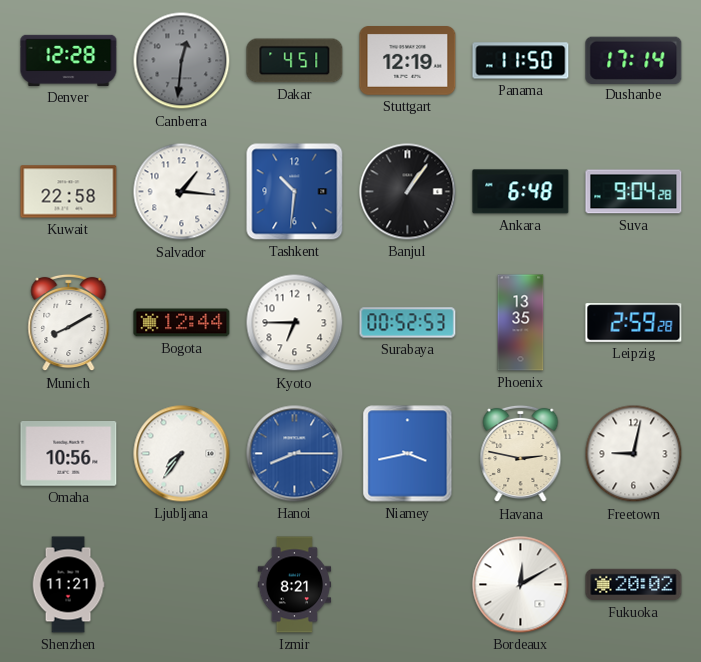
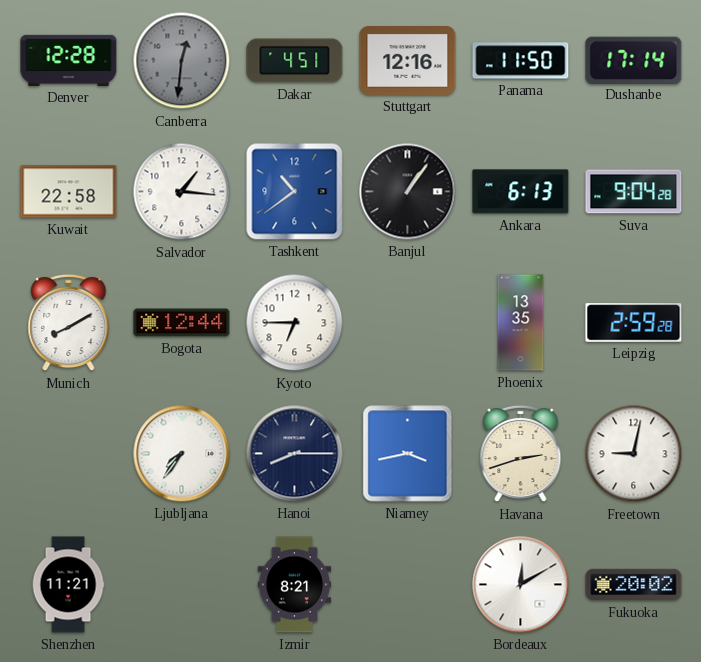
Stuttgart: 12:19 -> 12:16 (408, 61)
Tashkent: 10:31 -> 10:39 (295, 192)
Ankara: 6:48 -> 6:13 (521, 192)
Surabaya: 00:52 -> none (408, 323)
Omaha: 10:56 -> none (69, 454)
Hanoi dial: blue -> navy (295, 454)
Havana: 2:47 -> 2:42 (521, 454)
